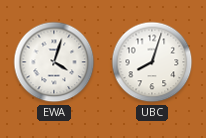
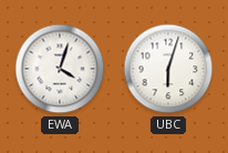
UBC: 8:03 -> 6:03 (168, 69)
